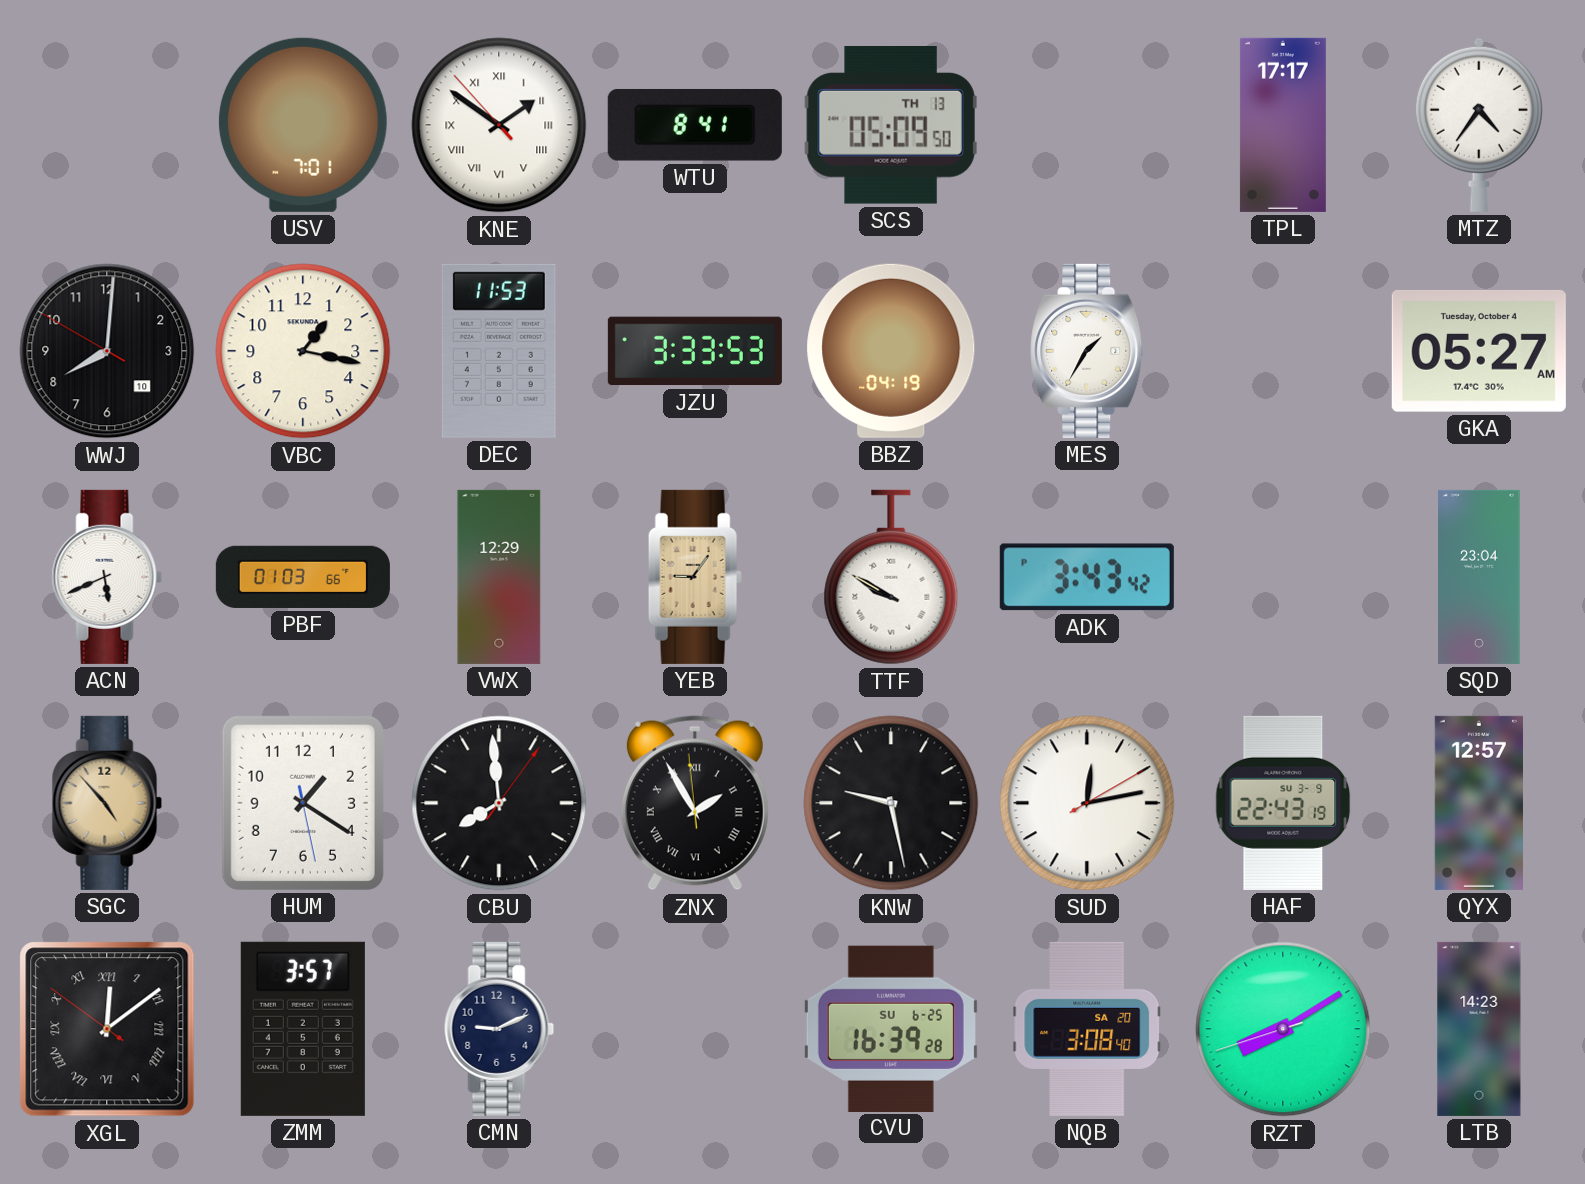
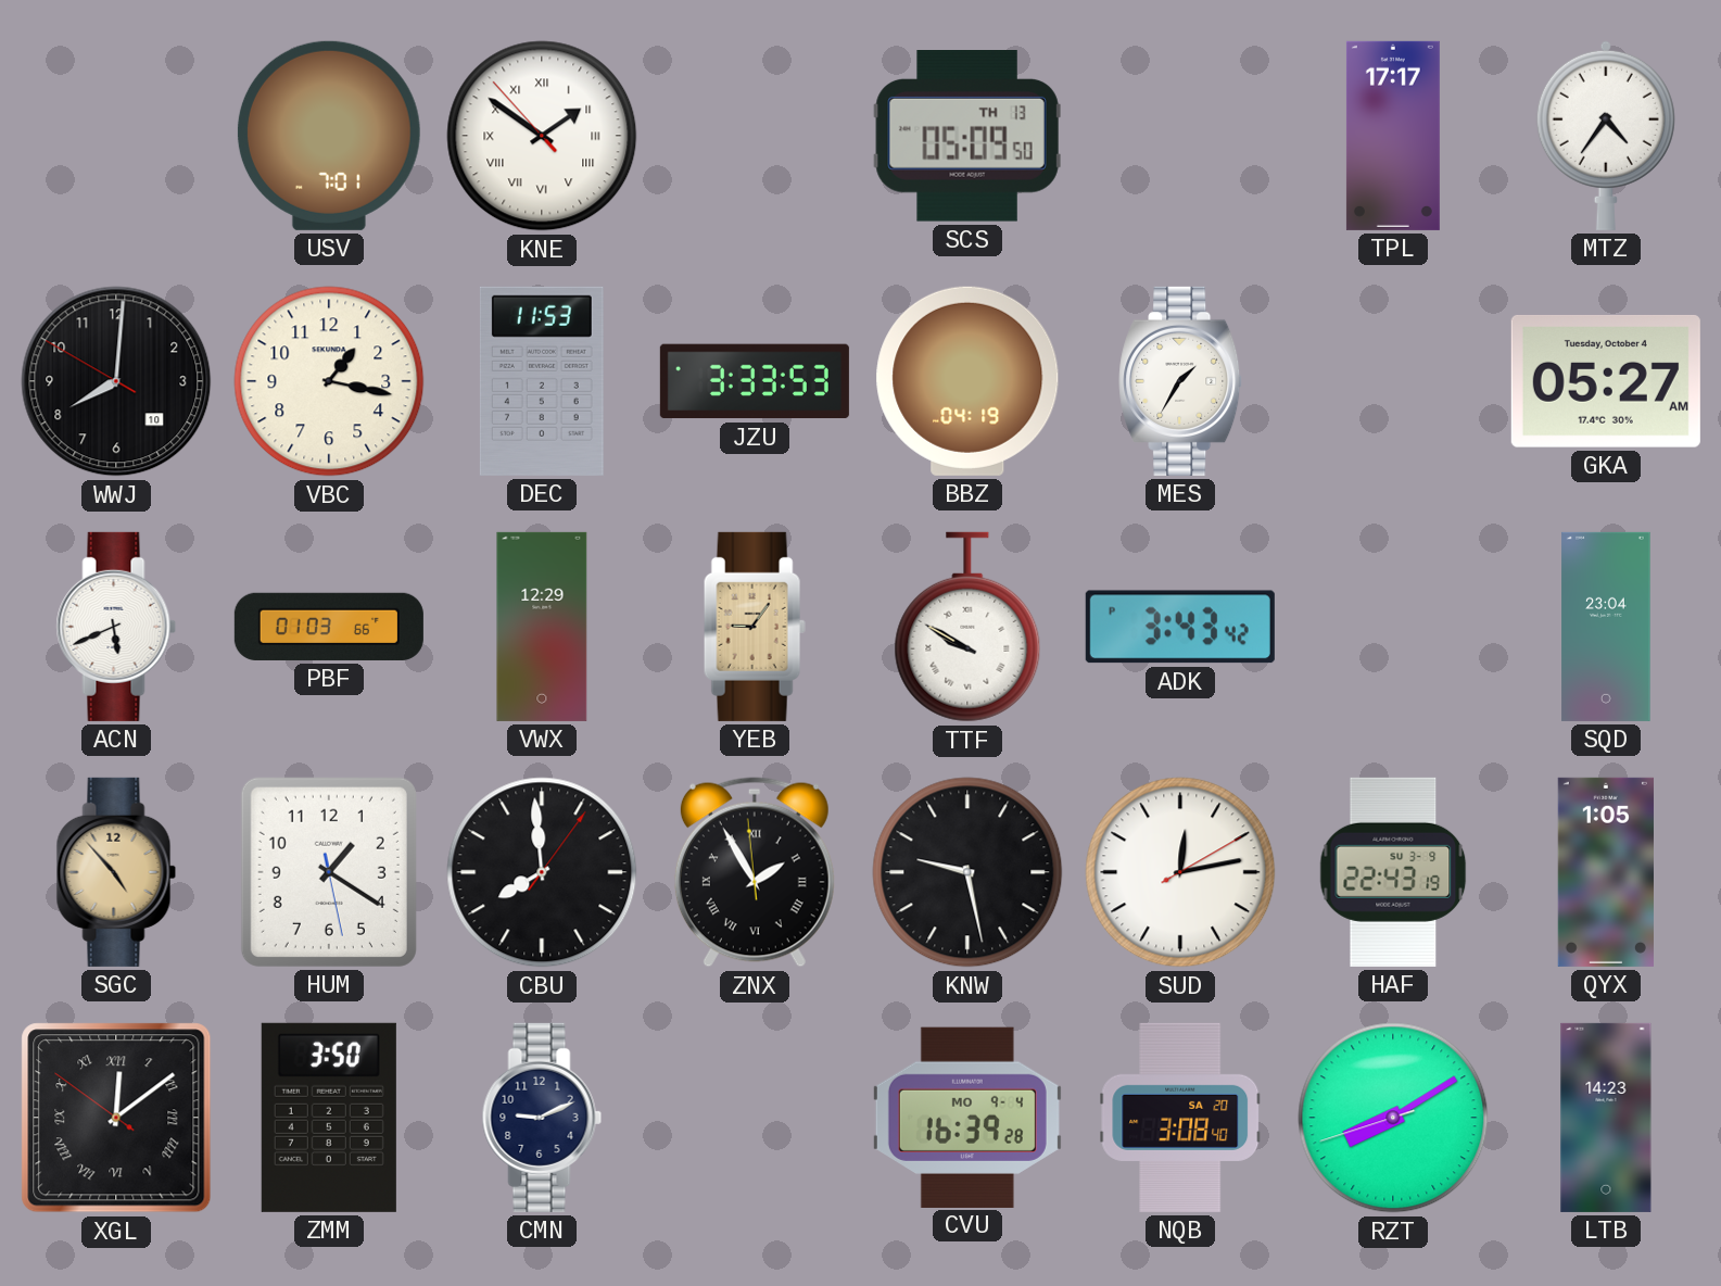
WTU: 8:41 -> none (695, 125)
QYX: 12:57 -> 1:05 (1606, 872)
ZMM: 3:57 -> 3:50 (329, 1118)
CVU date: SU 6-25 -> MO 9-4 (967, 1117)
